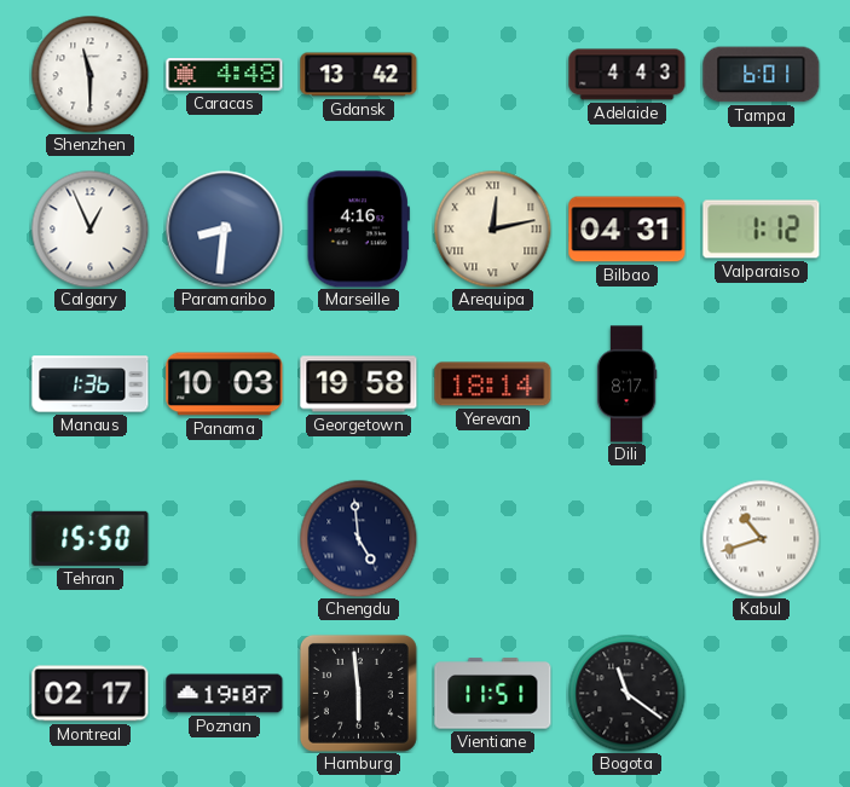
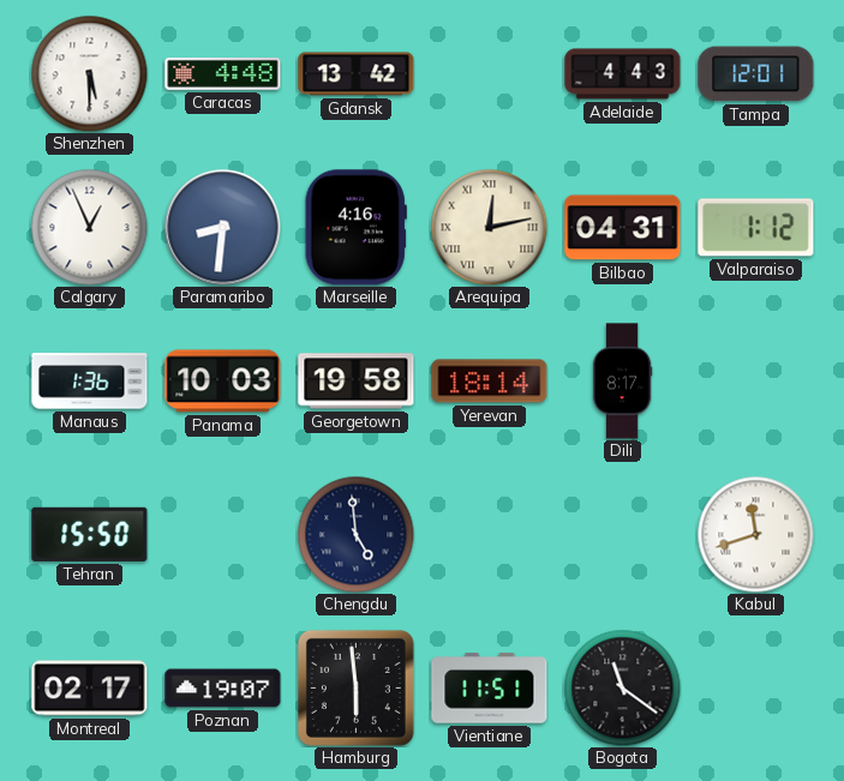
Shenzhen: 11:30 -> 5:30 (89, 73)
Tampa: 6:01 -> 12:01 (756, 74)
Kabul: 10:42 -> 11:42 (755, 534)
